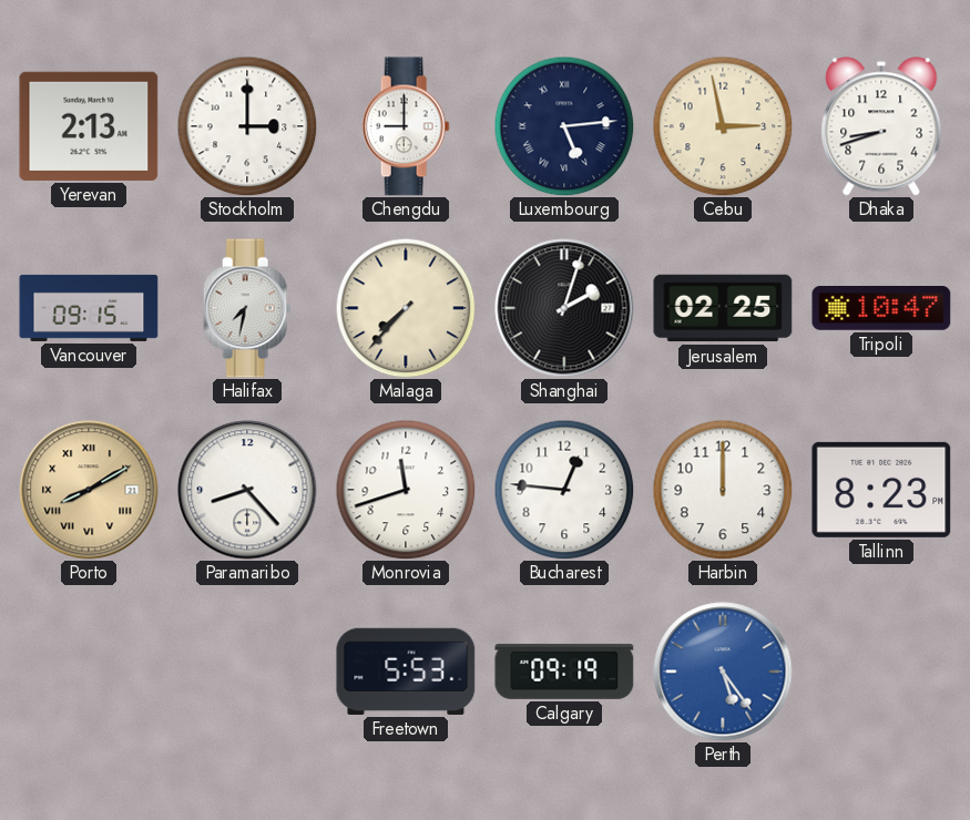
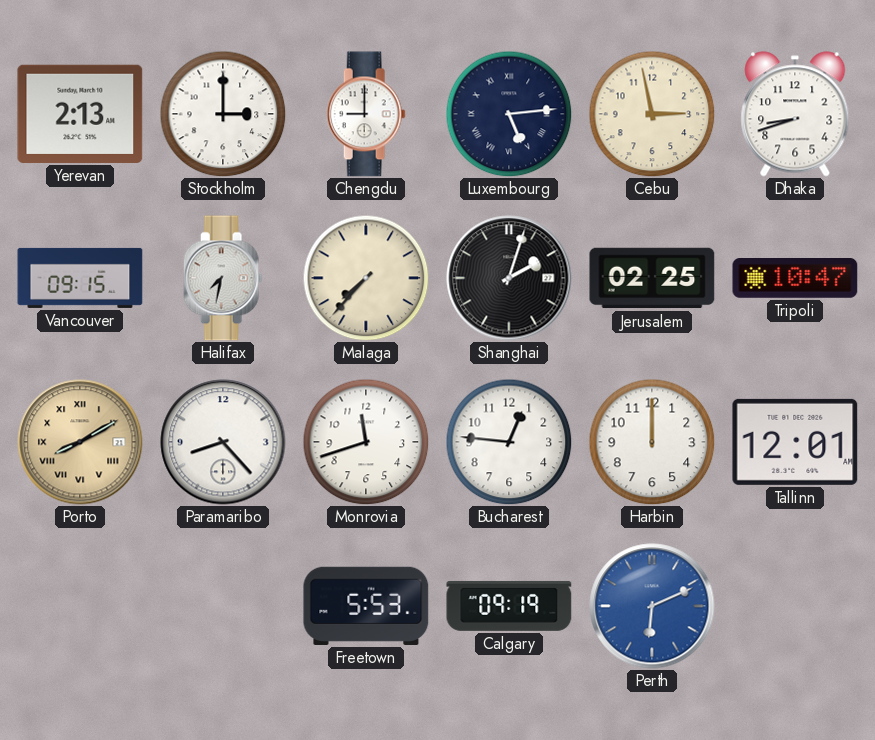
Tallinn: 8:23 -> 12:01 (795, 442)
Perth: 5:24 -> 6:11 (652, 606)
